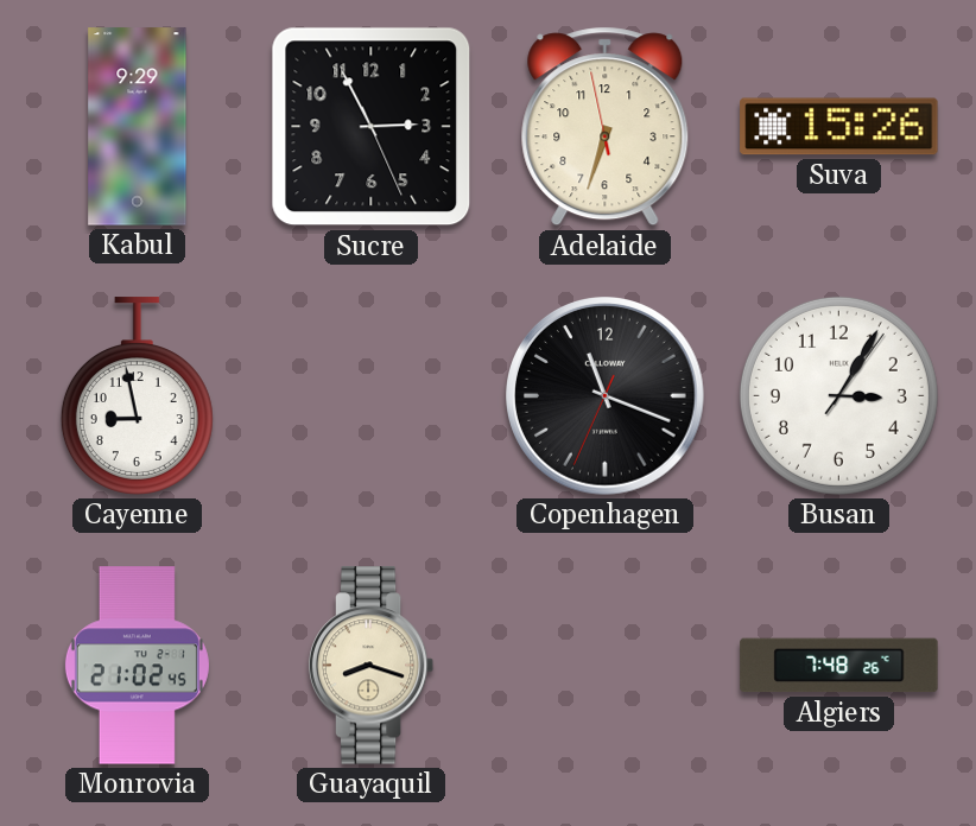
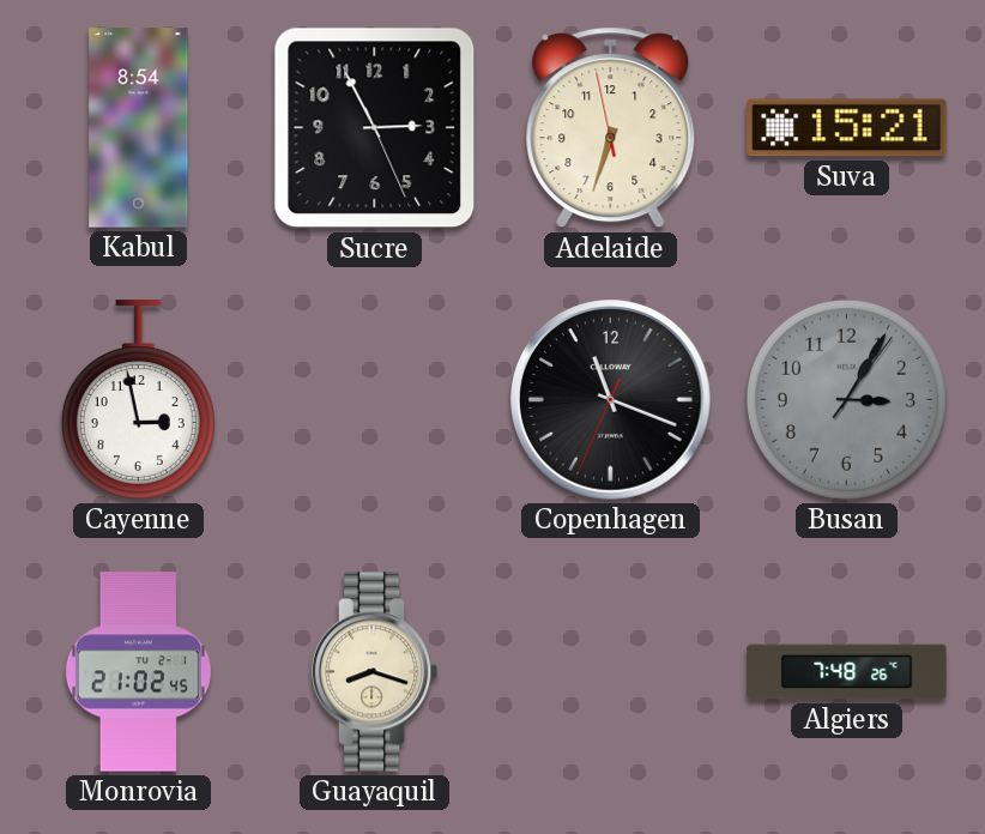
Kabul: 9:29 -> 8:54 (139, 128)
Suva: 15:26 -> 15:21 (847, 128)
Cayenne: 8:58 -> 2:58 (138, 400)
Busan dial: white -> grey (846, 399)
